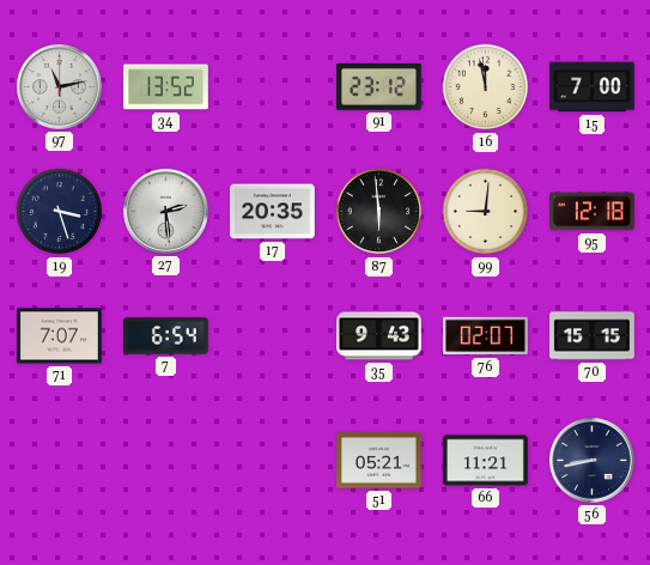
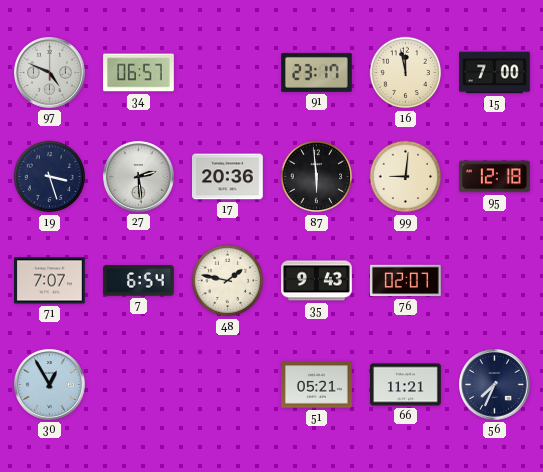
97: 11:13 -> 4:49 (50, 73)
34: 13:52 -> 06:57 (139, 73)
91: 23:12 -> 23:17 (317, 72)
17: 20:35 -> 20:36 (228, 177)
48: none -> 1:47 (228, 281)
70: 15:15 -> none (593, 336)
30: none -> 12:55 (50, 385)
56: 8:43 -> 7:34 (495, 385)
